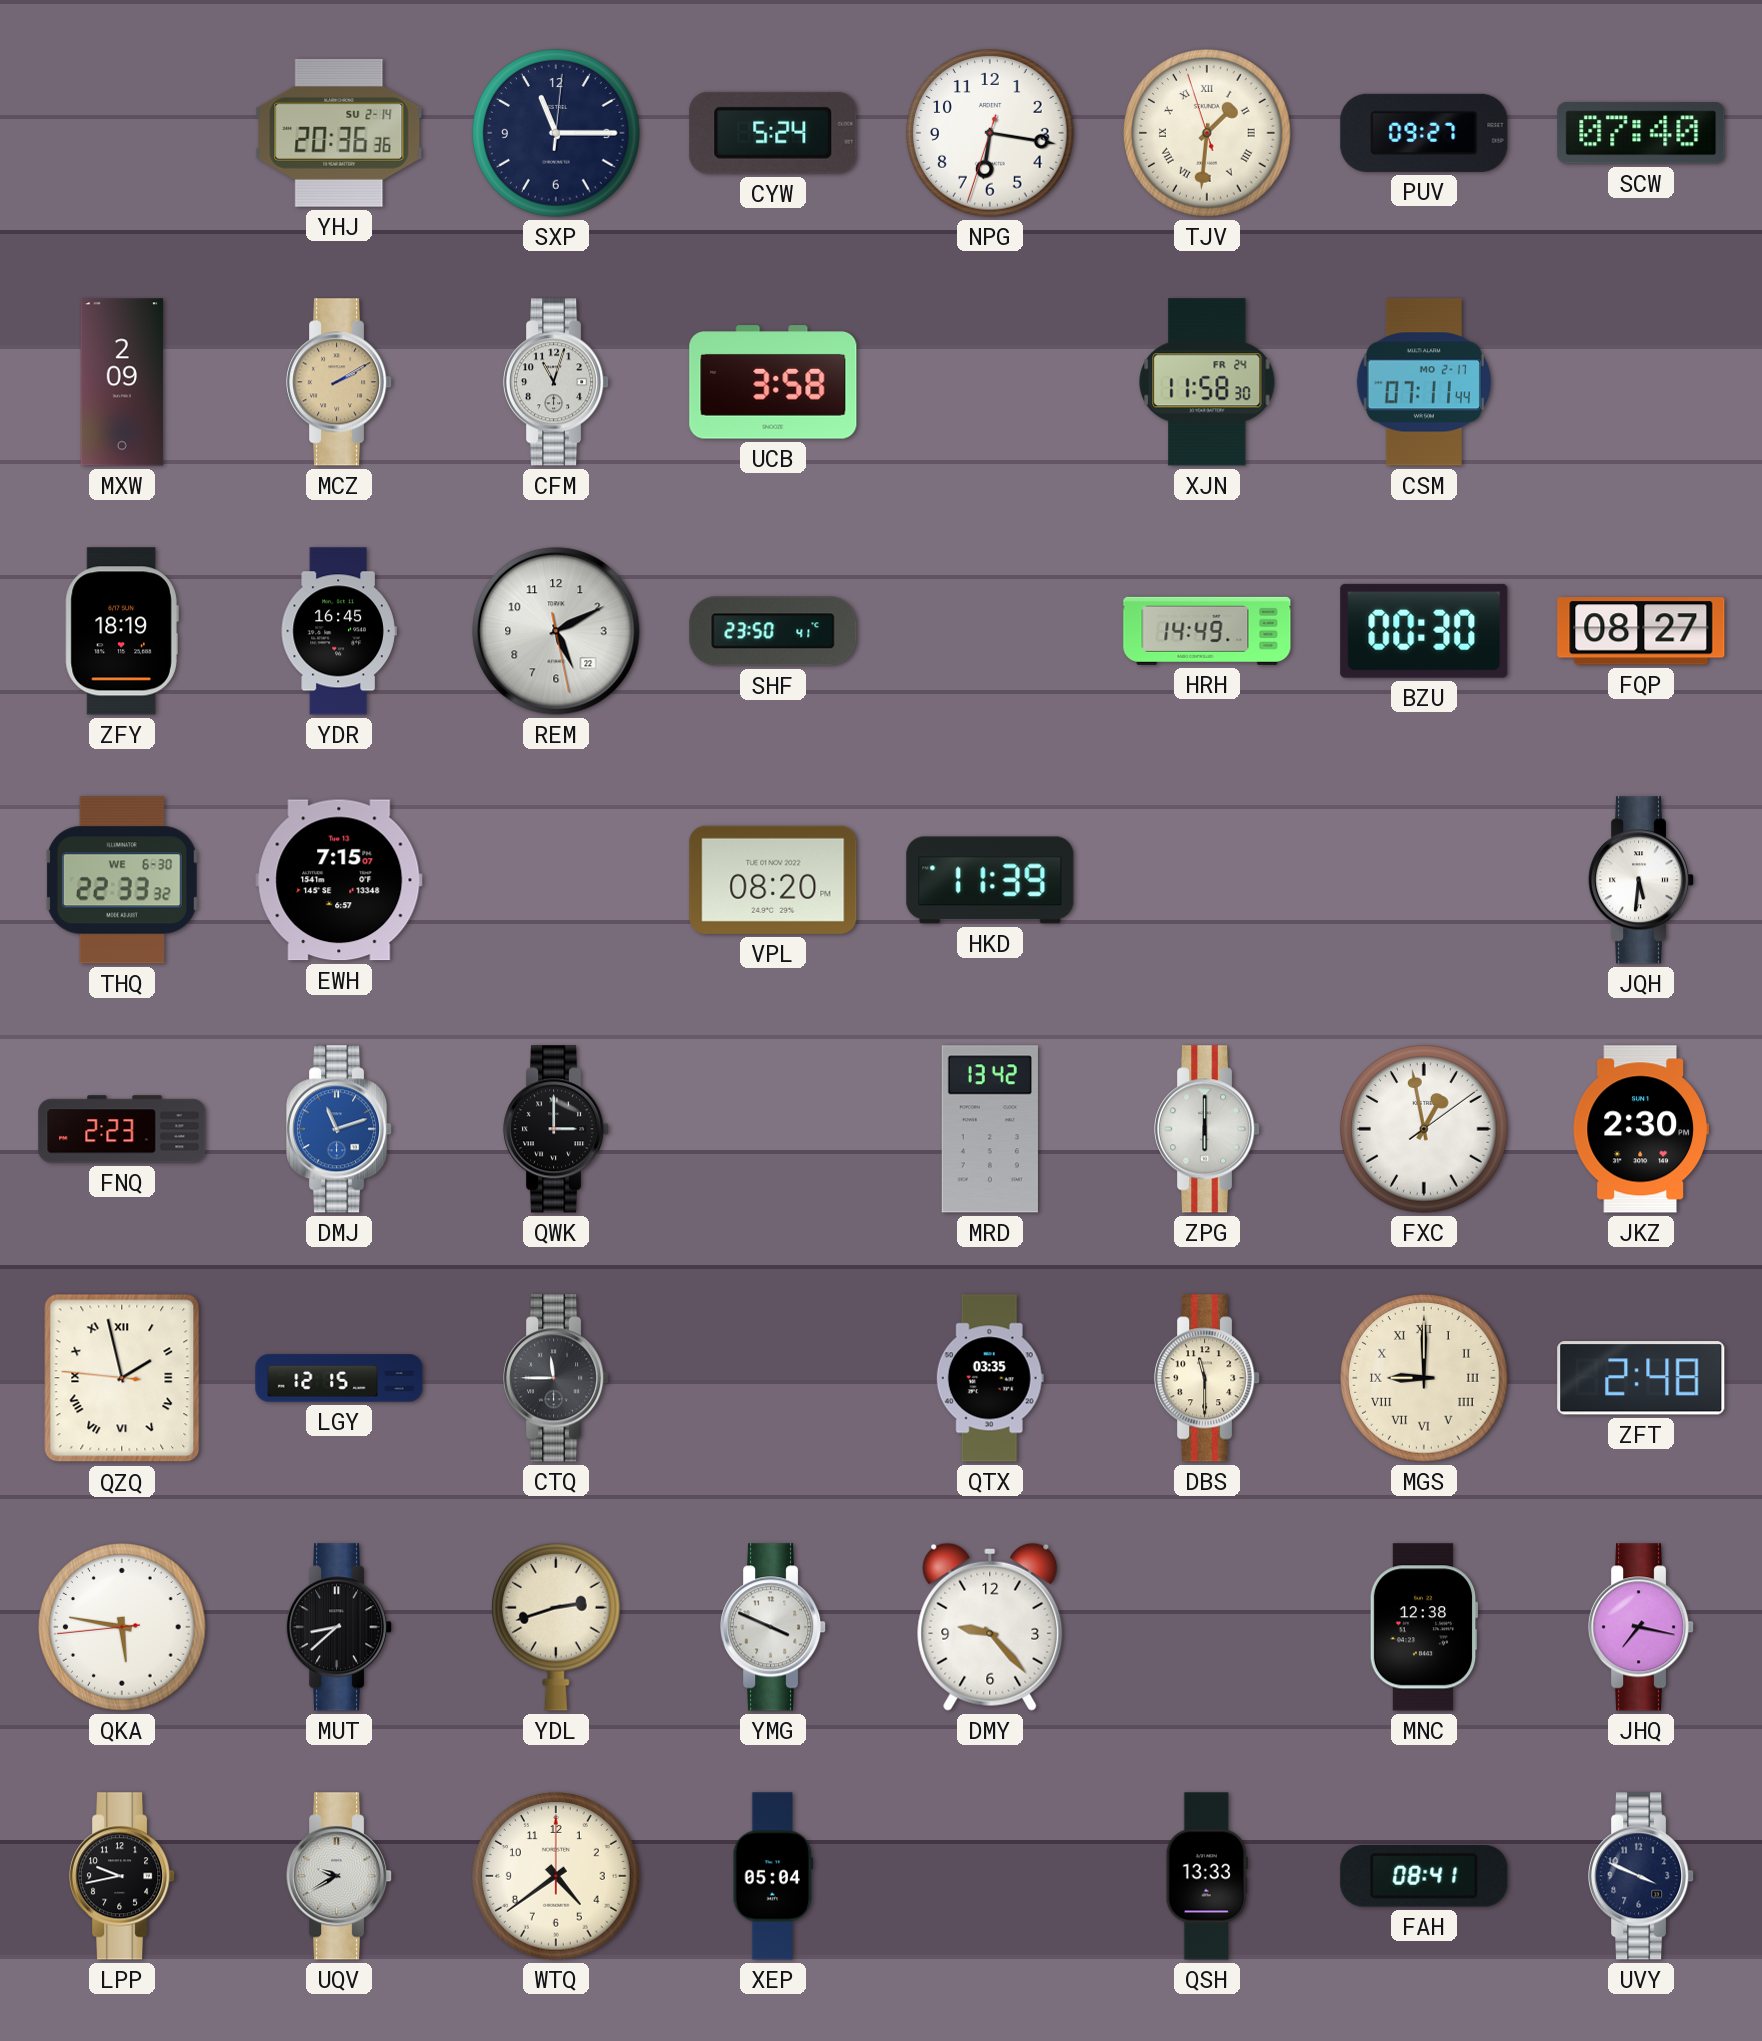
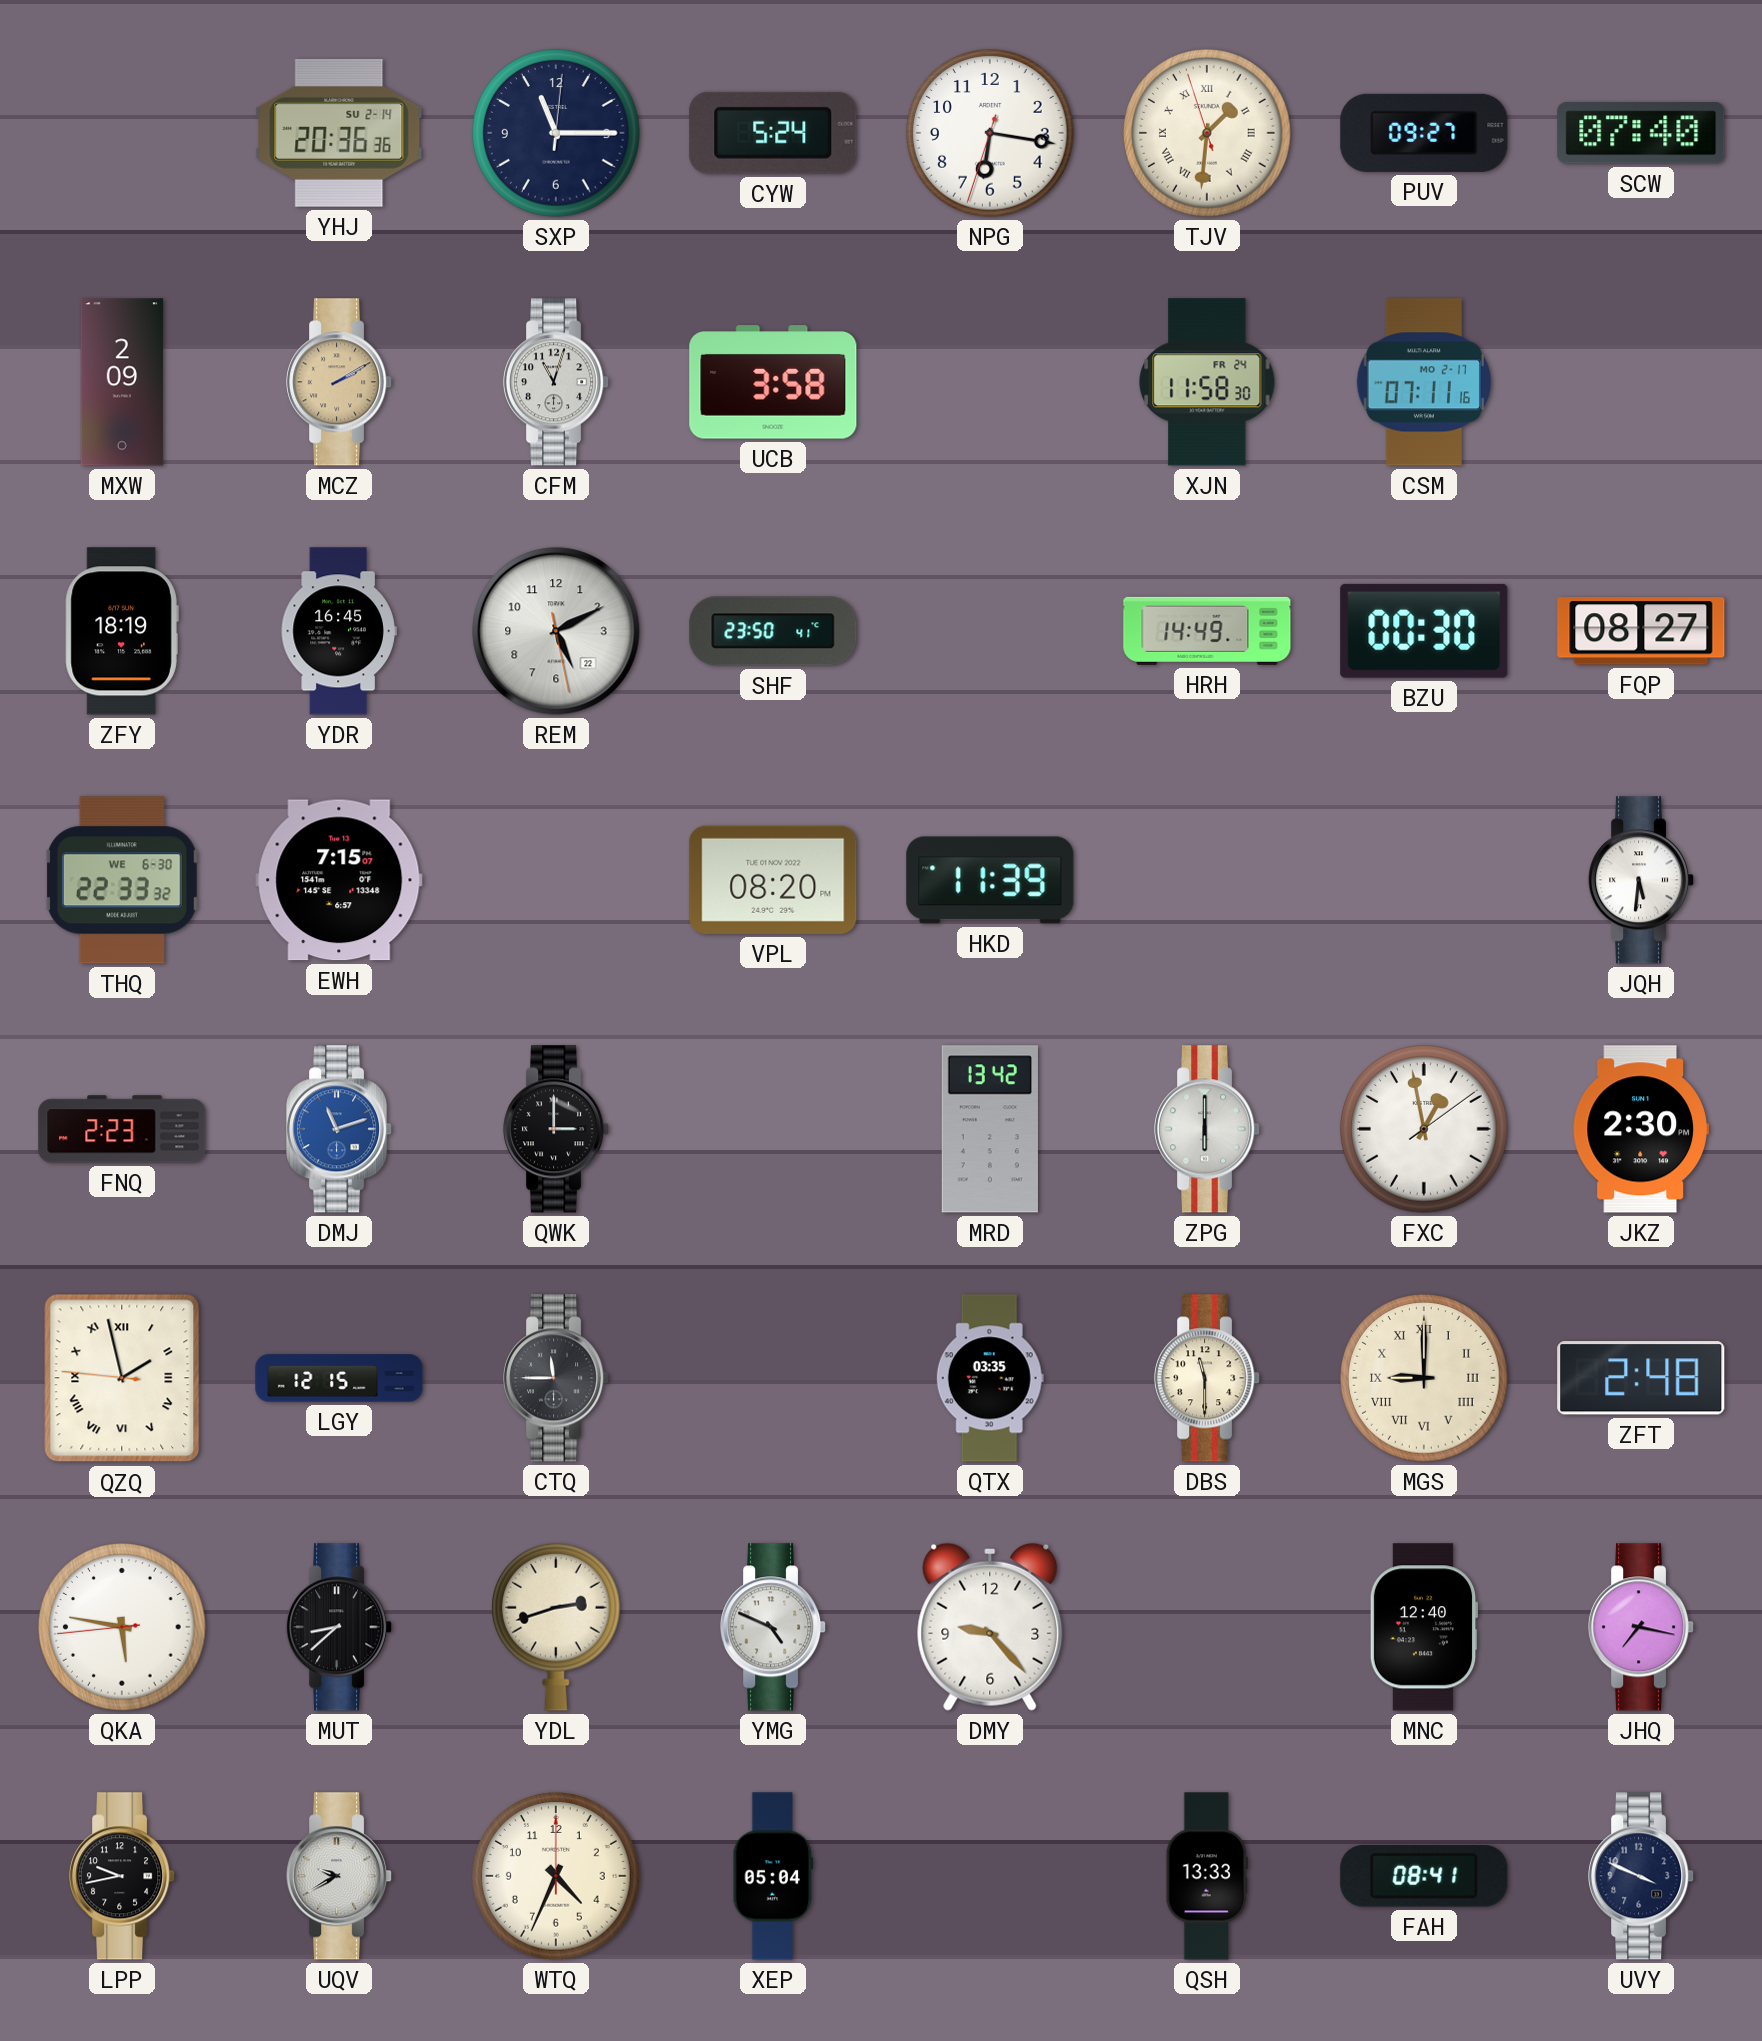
CSM: 07:11:44 -> 07:11:16 (1423, 382)
YMG: 3:49 -> 4:49 (774, 1627)
MNC: 12:38 -> 12:40 (1424, 1627)
WTQ: 4:39 -> 4:34 (556, 1876)
